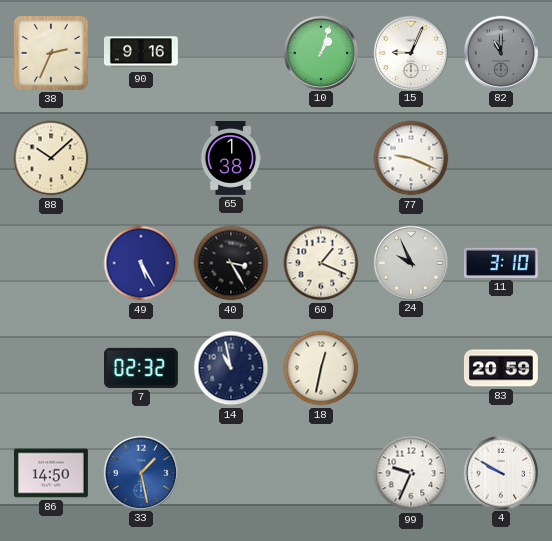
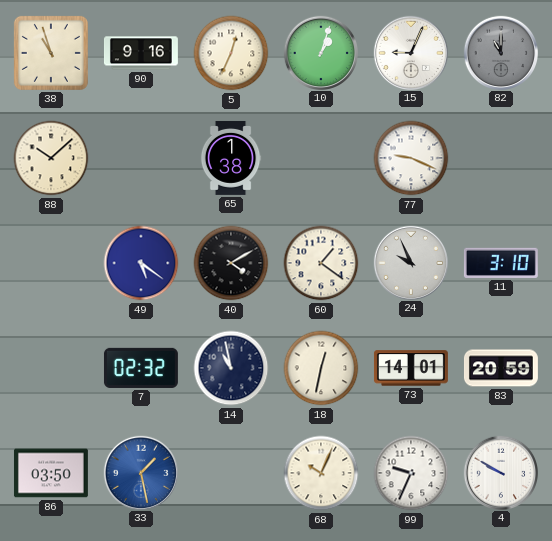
38: 2:34 -> 10:57 (51, 53)
5: none -> 12:34 (231, 53)
49: 5:25 -> 5:21 (141, 263)
40: 3:25 -> 4:10 (231, 263)
60: 1:19 -> 1:21 (321, 263)
73: none -> 14:01 (411, 368)
86: 14:50 -> 03:50 (51, 473)
68: none -> 10:04 (321, 473)
